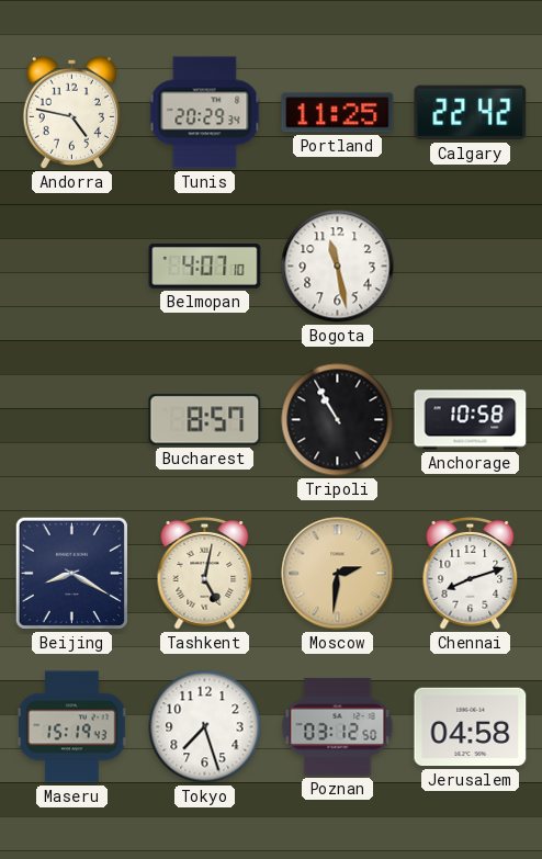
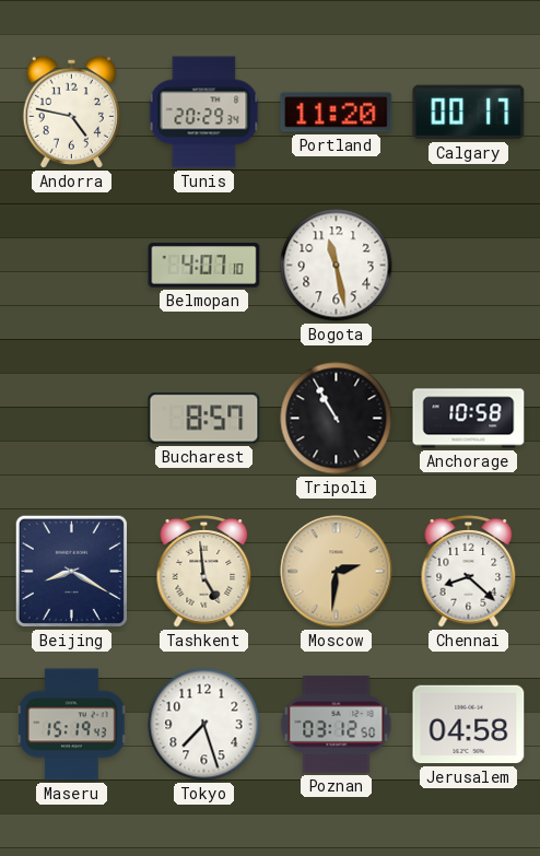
Portland: 11:25 -> 11:20 (337, 113)
Calgary: 22:42 -> 00:17 (469, 113)
Tashkent: 5:02 -> 4:59 (204, 572)
Chennai: 8:12 -> 8:22 (469, 572)
